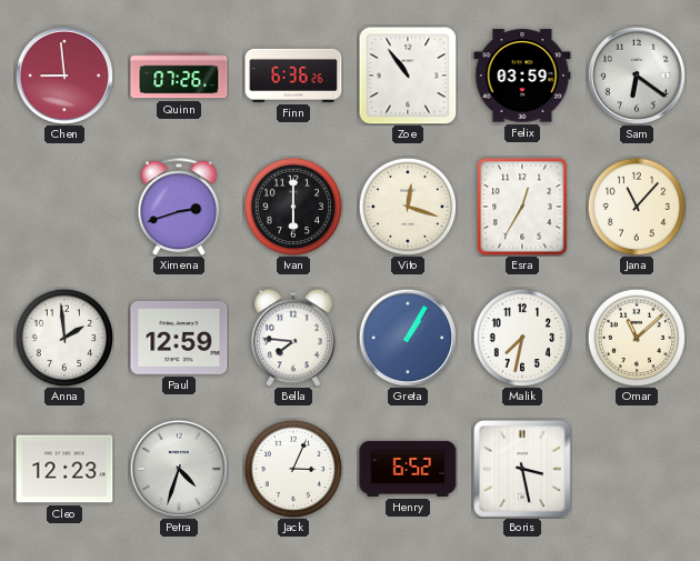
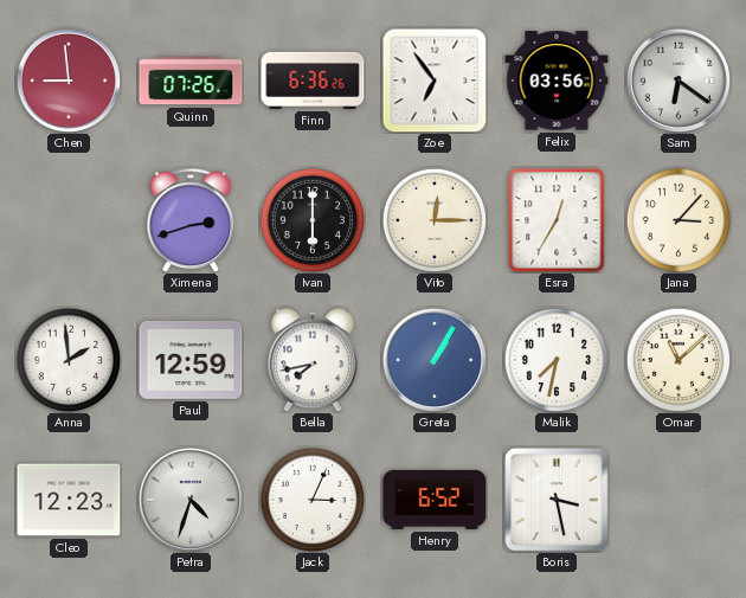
Zoe: 10:54 -> 6:54 (435, 81)
Felix: 03:59 -> 03:56 (557, 81)
Vito: 12:18 -> 12:15 (435, 220)
Jana: 11:07 -> 3:07 (679, 220)
Bella: 7:46 -> 7:43 (313, 360)
